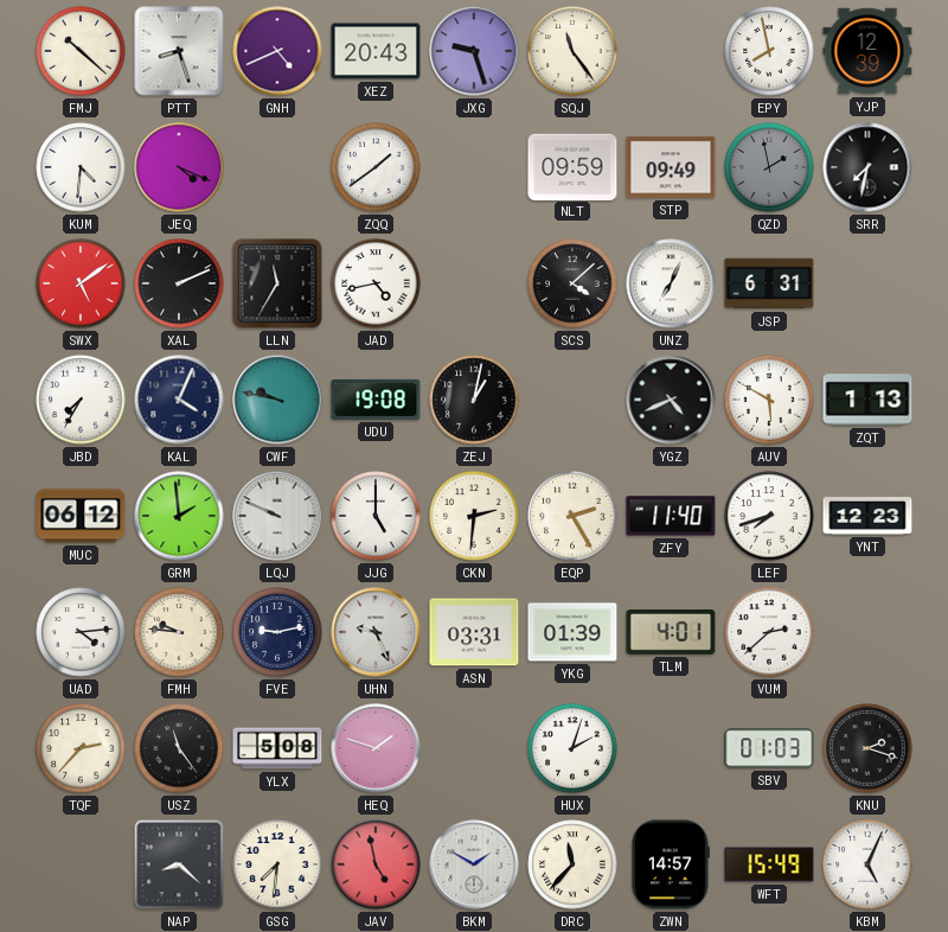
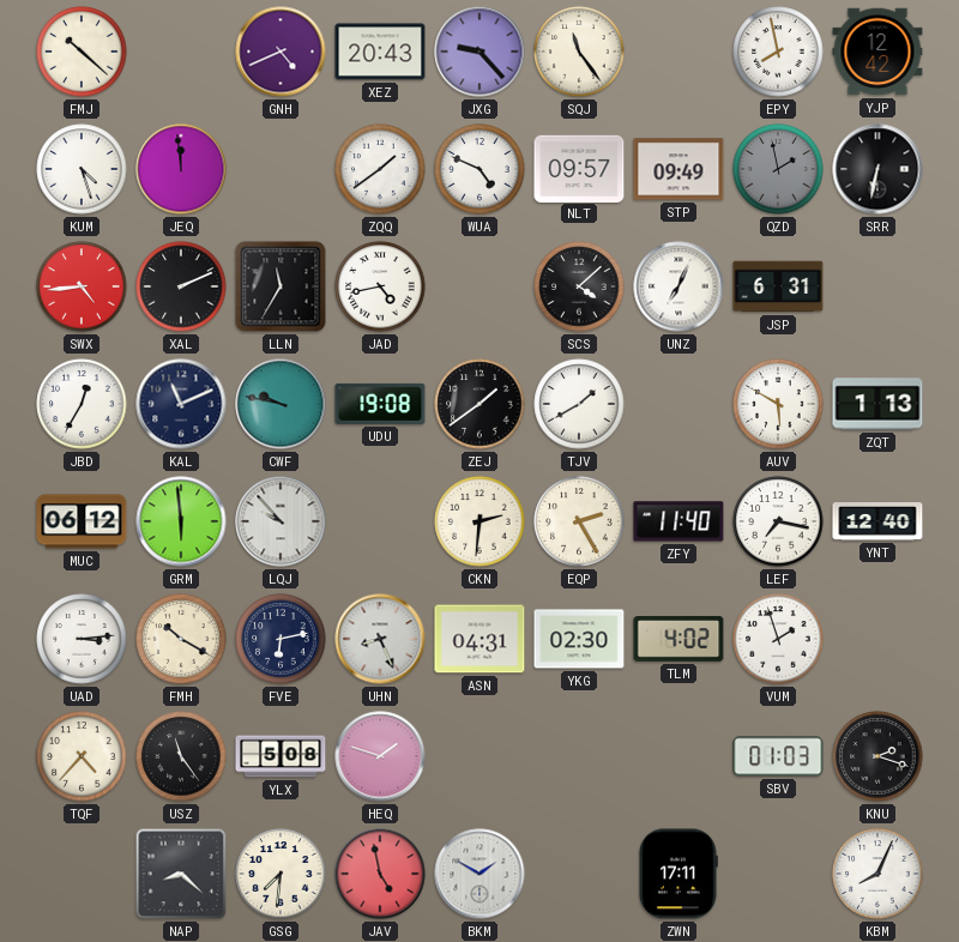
PTT: 8:27 -> none (179, 51)
JXG: 9:27 -> 9:23 (479, 52)
YJP: 12:39 -> 12:42 (877, 52)
KUM: 4:31 -> 4:27 (82, 169)
JEQ: 4:19 -> 11:59 (181, 169)
WUA: none -> 4:49 (479, 169)
NLT: 09:59 -> 09:57 (579, 168)
SRR: 7:32 -> 6:32 (877, 169)
SWX: 5:09 -> 4:44 (82, 286)
JBD: 7:35 -> 12:35 (82, 404)
KAL: 4:04 -> 11:11 (181, 404)
ZEJ: 1:02 -> 1:39 (479, 404)
TJV: none -> 1:40 (579, 404)
YGZ: 4:41 -> none (671, 400)
GRM: 1:59 -> 5:59 (181, 521)
LQJ: 9:49 -> 9:53 (281, 521)
JJG: 5:00 -> none (376, 516)
LEF: 7:42 -> 7:17 (778, 521)
YNT: 12:23 -> 12:40 (877, 523)
UAD: 4:14 -> 3:14 (82, 639)
FMH: 9:46 -> 10:20 (181, 639)
FVE: 9:13 -> 6:13 (281, 639)
UHN: 9:26 -> 8:26 (380, 639)
ASN: 03:31 -> 04:31 (479, 639)
YKG: 01:39 -> 02:30 (579, 639)
TLM: 4:01 -> 4:02 (678, 640)
VUM: 2:38 -> 1:57 (778, 639)
TQF: 2:37 -> 4:37 (82, 756)
HUX: 2:03 -> none (572, 748)
DRC: 11:37 -> none (572, 864)
ZWN: 14:57 -> 17:11 (678, 874)
WFT: 15:49 -> none (769, 864)
KBM: 5:04 -> 8:04 (877, 874)
